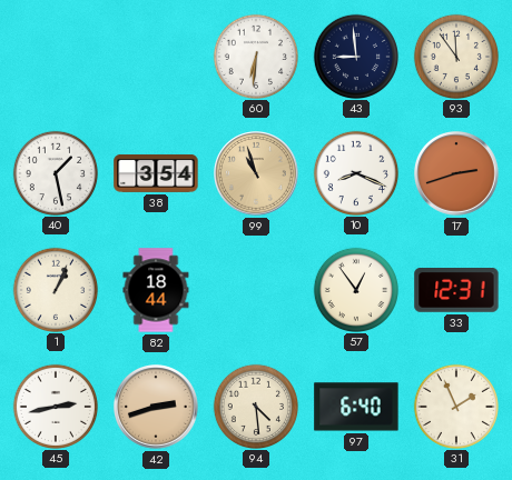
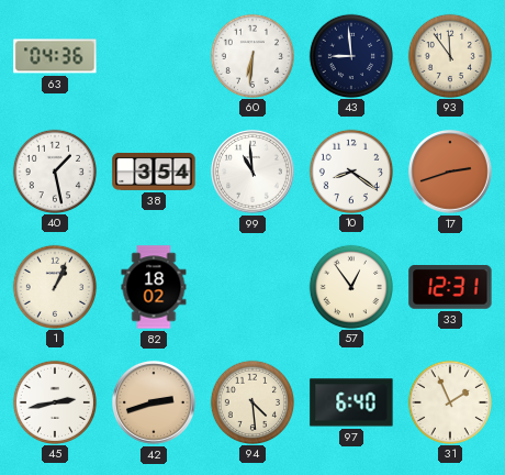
63: none -> 04:36 (55, 56)
99: 10:57 -> 10:59 (254, 173)
99 dial: champagne -> white (254, 173)
10: 8:19 -> 8:21 (350, 170)
82: 18:44 -> 18:02 (154, 287)
